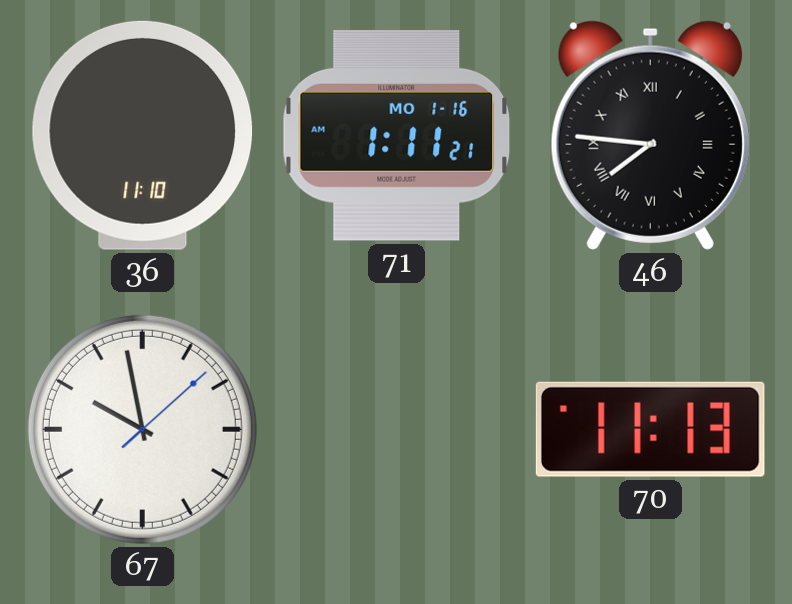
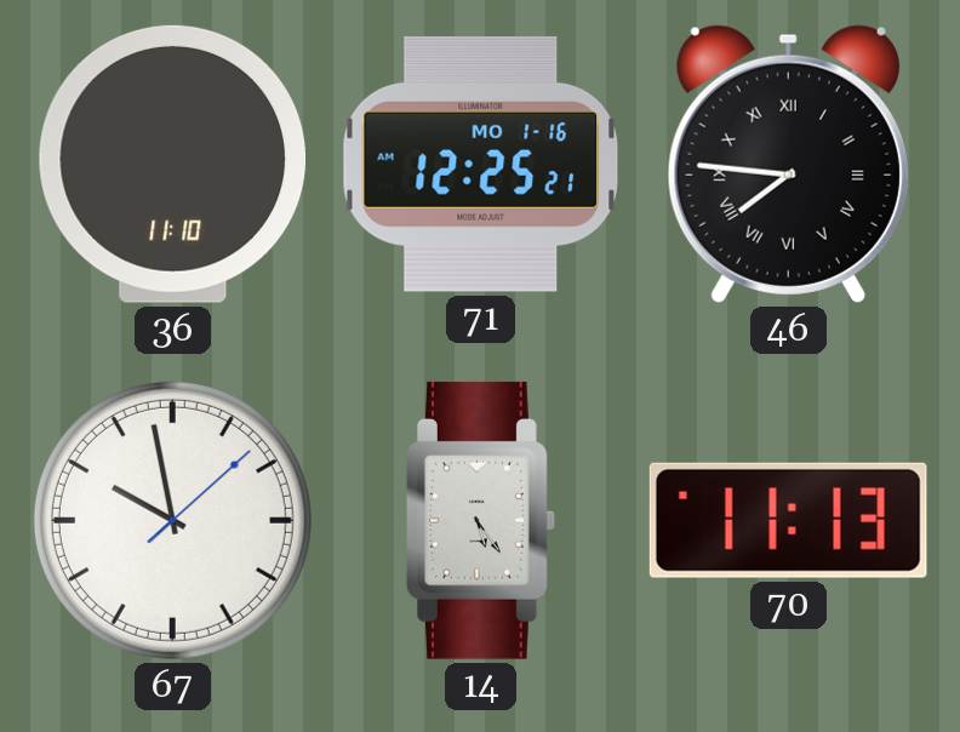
71: 1:11 -> 12:25 (481, 164)
14: none -> 5:24 (480, 520)
